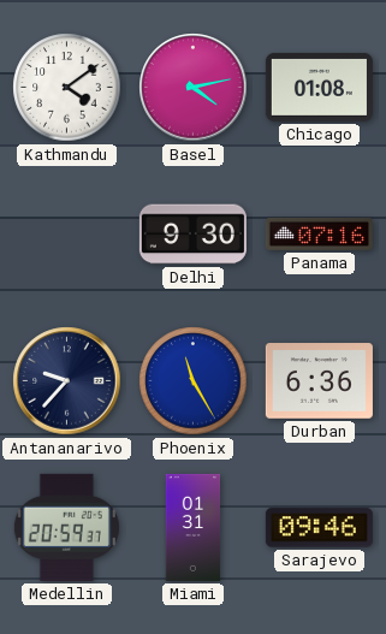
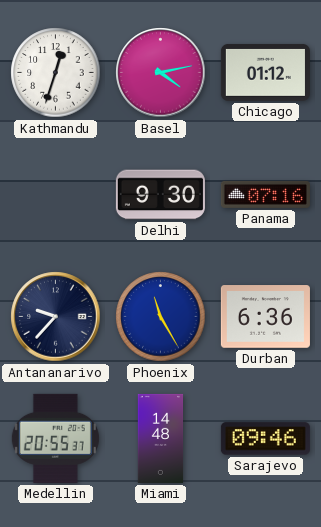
Kathmandu: 4:09 -> 12:33 (56, 73)
Chicago: 01:08 -> 01:12 (265, 72)
Medellin: 20:59 -> 20:55 (55, 438)
Miami: 01:31 -> 14:48 (161, 438)
